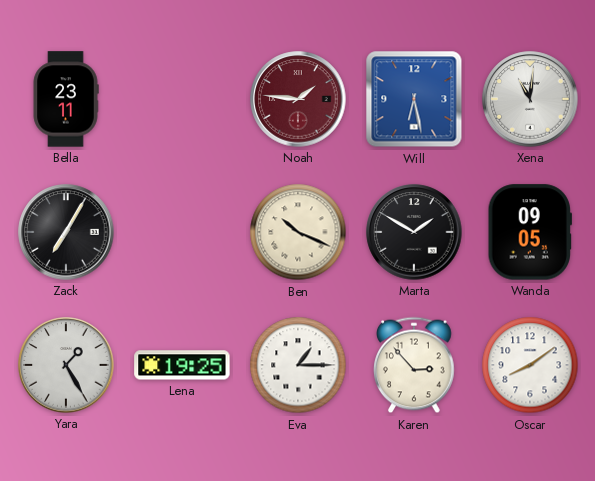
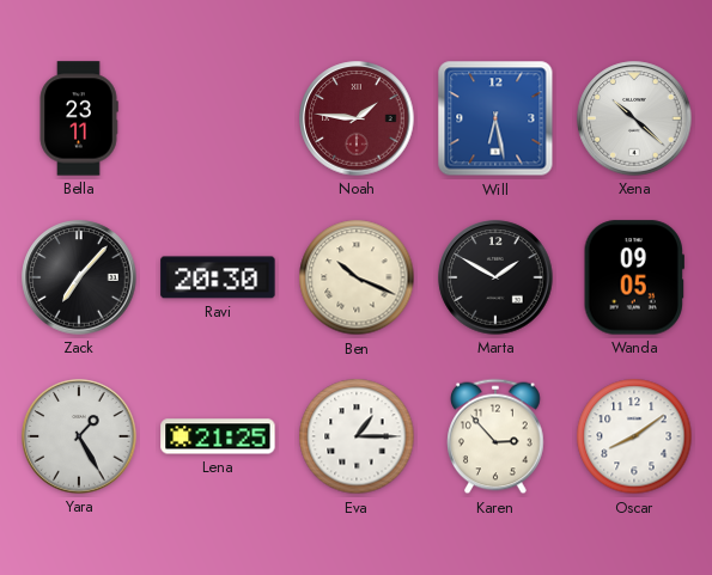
Xena: 11:01 -> 10:22 (634, 118)
Zack: 7:05 -> 7:07 (79, 277)
Ravi: none -> 20:30 (218, 277)
Lena: 19:25 -> 21:25 (218, 436)
